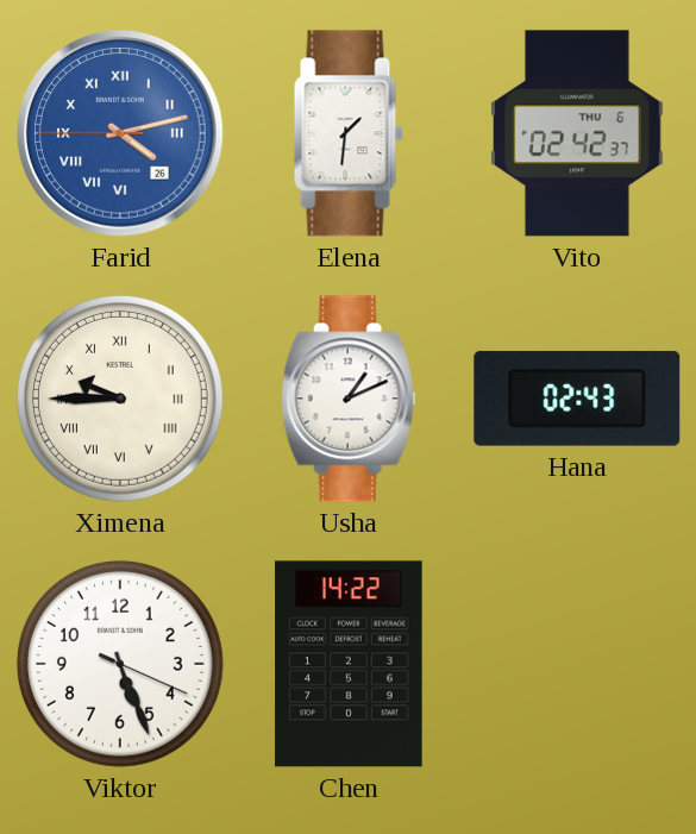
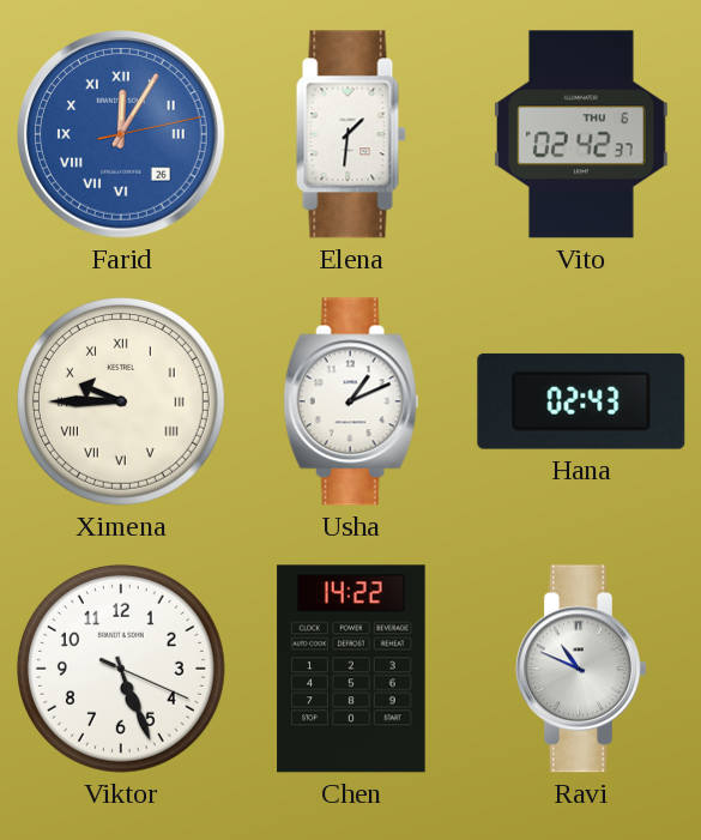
Farid: 4:12 -> 12:05 (122, 135)
Ravi: none -> 10:49 (581, 669)
